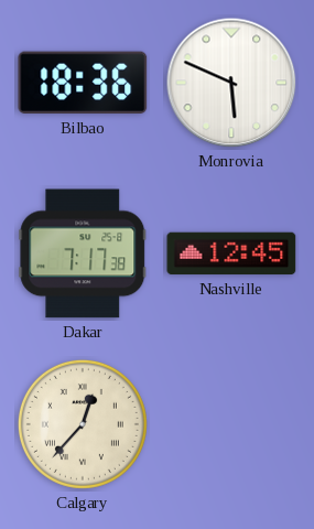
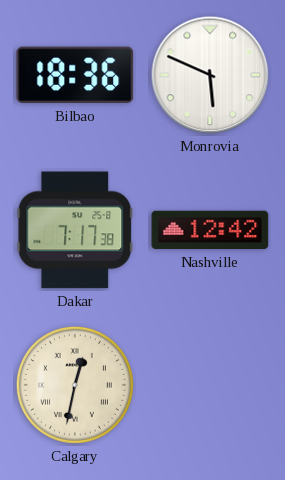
Nashville: 12:45 -> 12:42 (210, 230)
Calgary: 12:37 -> 12:32 (75, 385)
